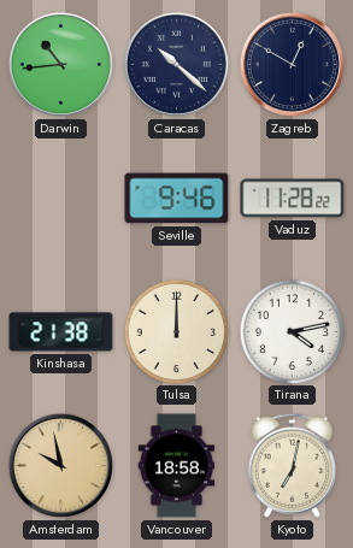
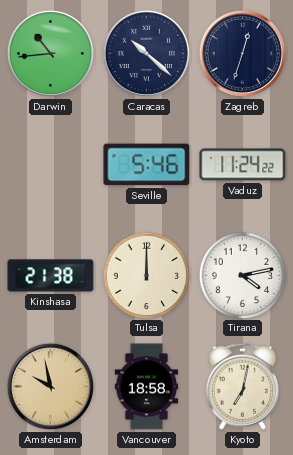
Zagreb: 12:50 -> 12:33 (242, 53)
Seville: 9:46 -> 5:46 (147, 165)
Vaduz: 11:28 -> 11:24 (243, 165)
